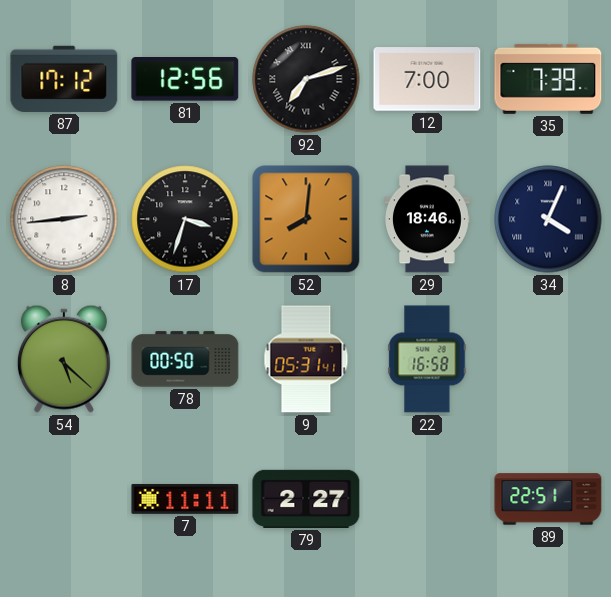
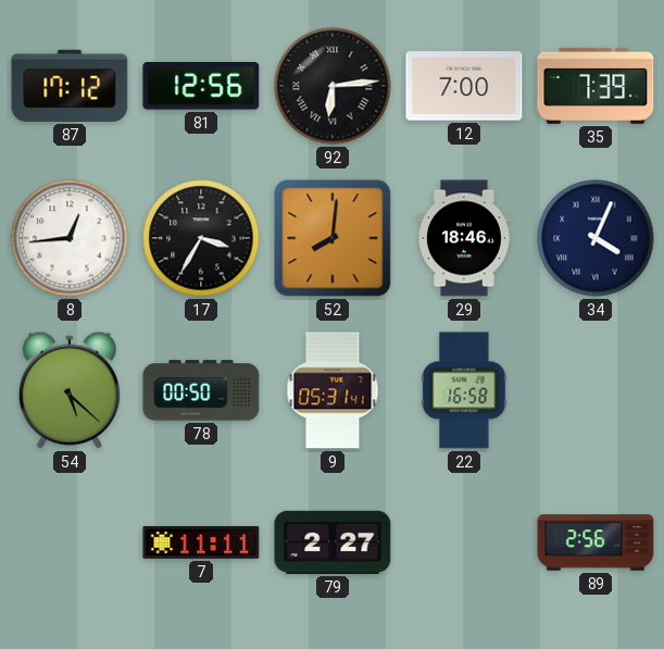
92: 7:12 -> 6:14 (333, 86)
8: 2:44 -> 12:44 (70, 238)
17: 3:33 -> 3:35 (201, 238)
89: 22:51 -> 2:56 (596, 542)
